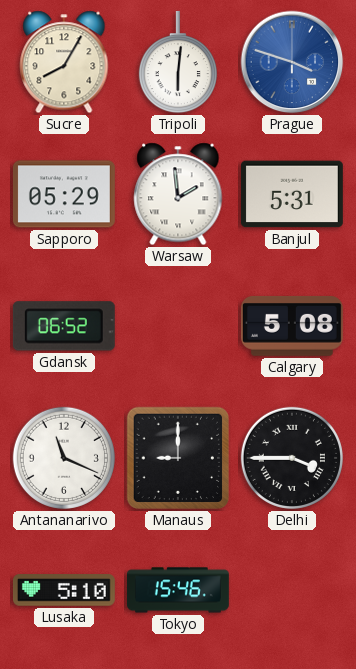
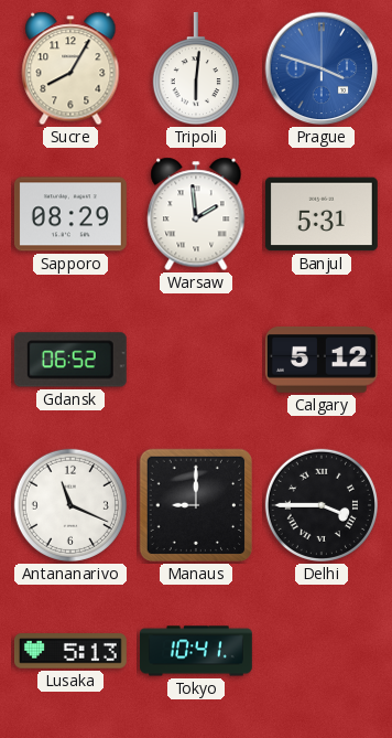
Sapporo: 05:29 -> 08:29 (70, 214)
Calgary: 5:08 -> 5:12 (322, 360)
Lusaka: 5:10 -> 5:13 (70, 651)
Tokyo: 15:46 -> 10:41 (196, 651)
